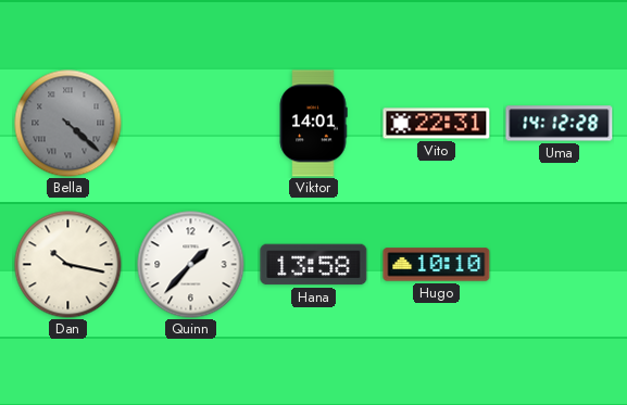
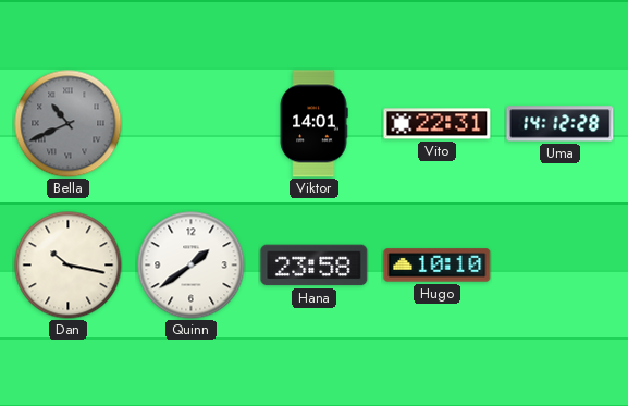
Bella: 4:22 -> 10:41 (69, 124)
Quinn: 1:37 -> 1:39 (192, 266)
Hana: 13:58 -> 23:58 (315, 266)
